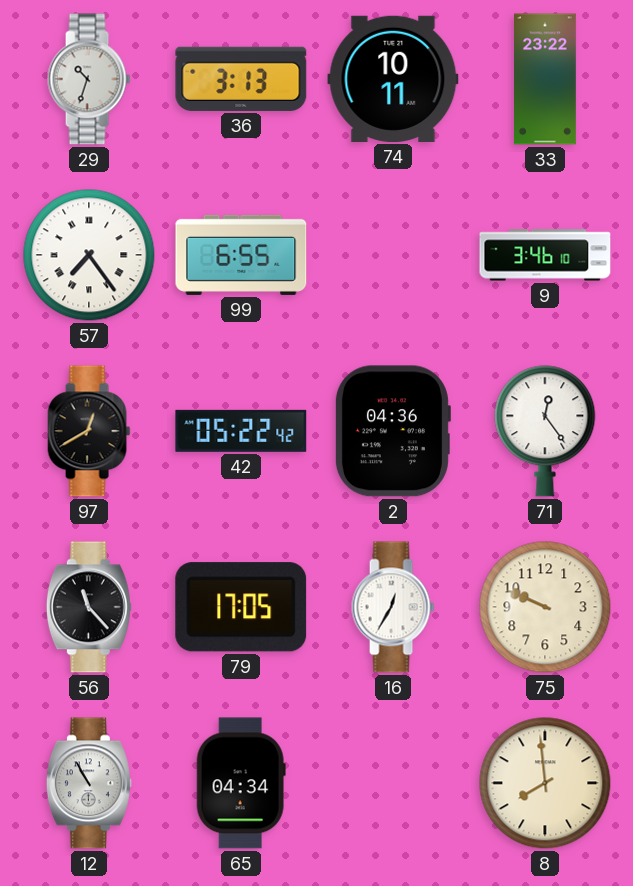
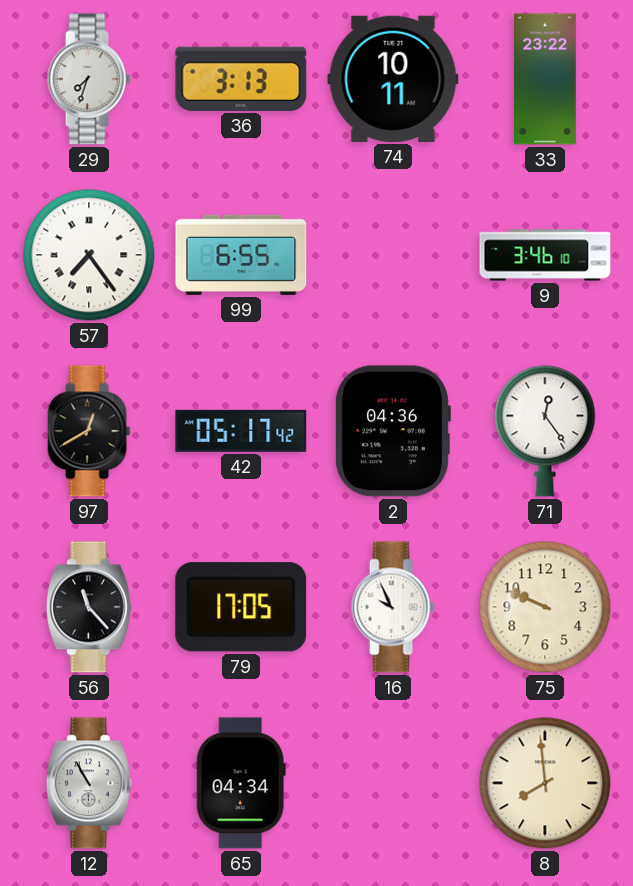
29: 10:33 -> 7:33 (89, 79)
42: 05:22 -> 05:17 (241, 431)
16: 12:35 -> 9:56 (393, 607)
